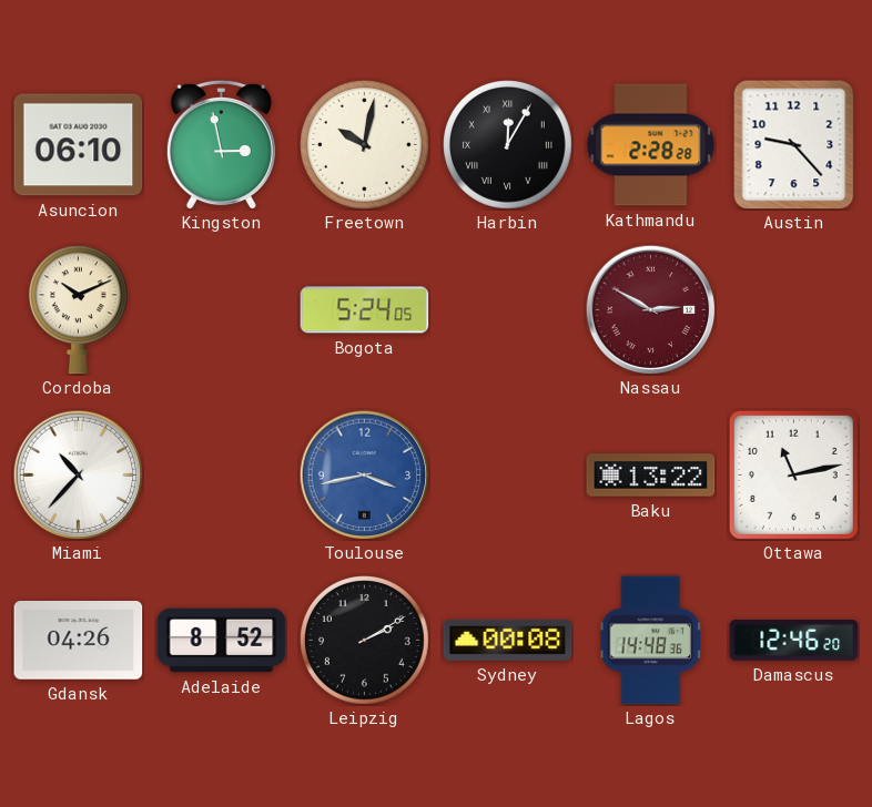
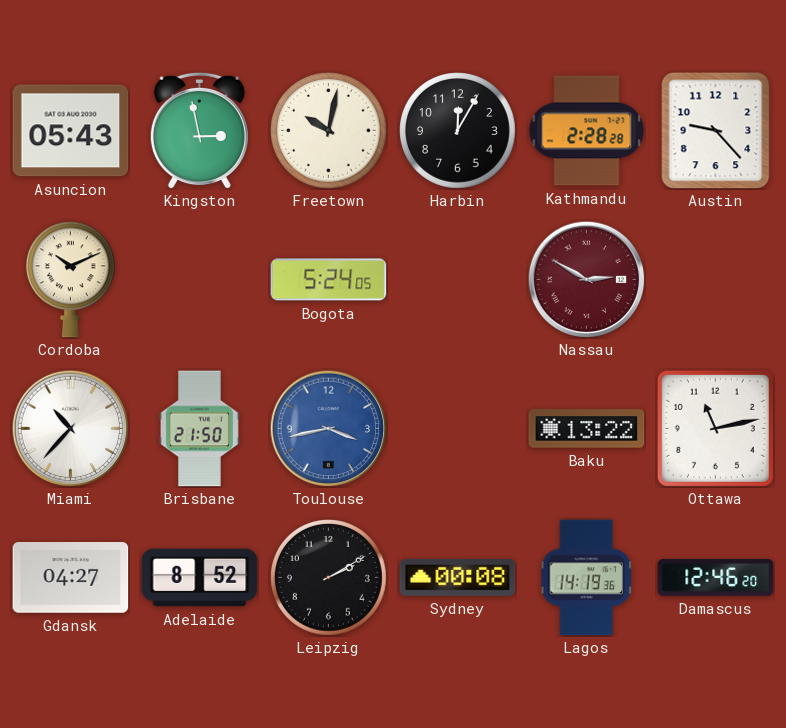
Asuncion: 06:10 -> 05:43 (71, 131)
Harbin numerals: Roman -> Arabic (458, 131)
Brisbane: none -> 21:50 (199, 429)
Gdansk: 04:26 -> 04:27 (71, 578)
Lagos: 14:48 -> 14:19 (586, 578)
